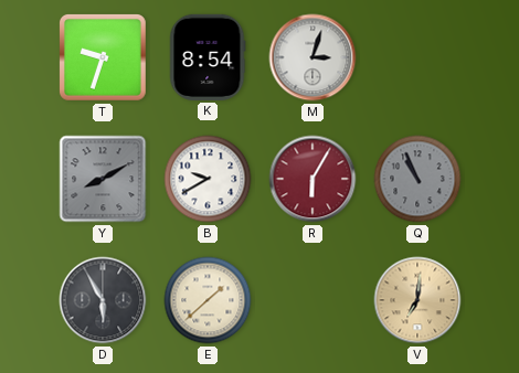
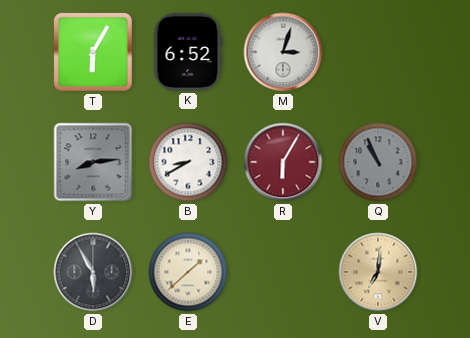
T: 9:33 -> 6:05 (93, 52)
K: 8:54 -> 6:52 (188, 52)
Y: 8:10 -> 8:14 (93, 162)
B: 9:40 -> 8:40 (188, 162)
